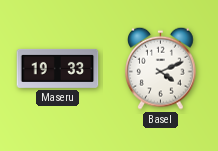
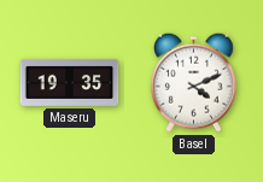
Maseru: 19:33 -> 19:35 (70, 82)
